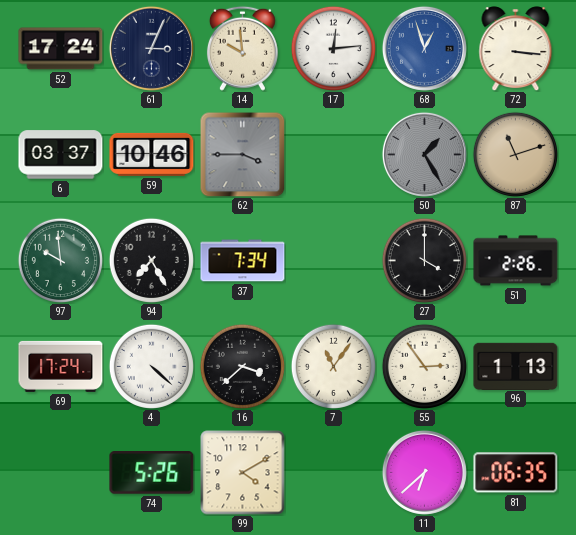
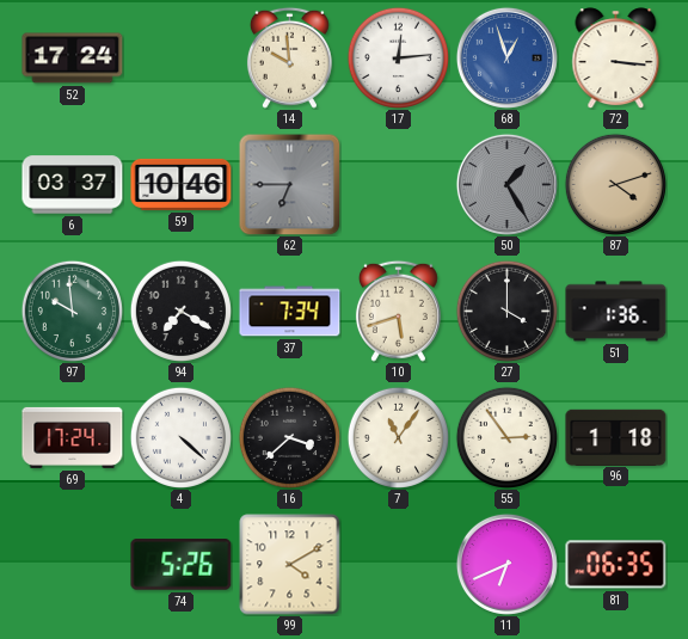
61: 3:04 -> none (151, 48)
62: 3:45 -> 6:45 (289, 184)
87: 11:12 -> 4:12 (615, 184)
94: 7:25 -> 7:20 (180, 311)
10: none -> 5:42 (398, 311)
51: 2:26 -> 1:36 (616, 312)
96: 1:13 -> 1:18 (616, 437)
11: 6:38 -> 6:41 (506, 564)
